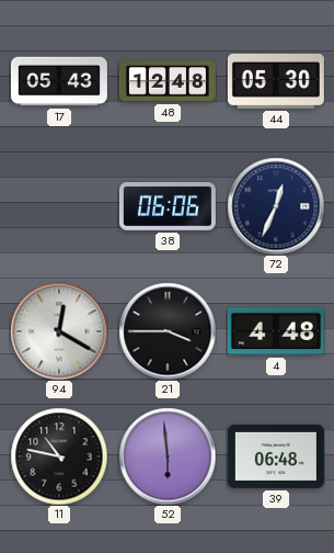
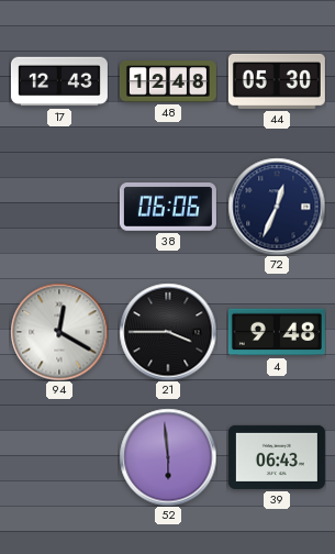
17: 05:43 -> 12:43 (59, 81)
4: 4:48 -> 9:48 (277, 332)
11: 10:47 -> none (59, 456)
39: 06:48 -> 06:43 (277, 457)
